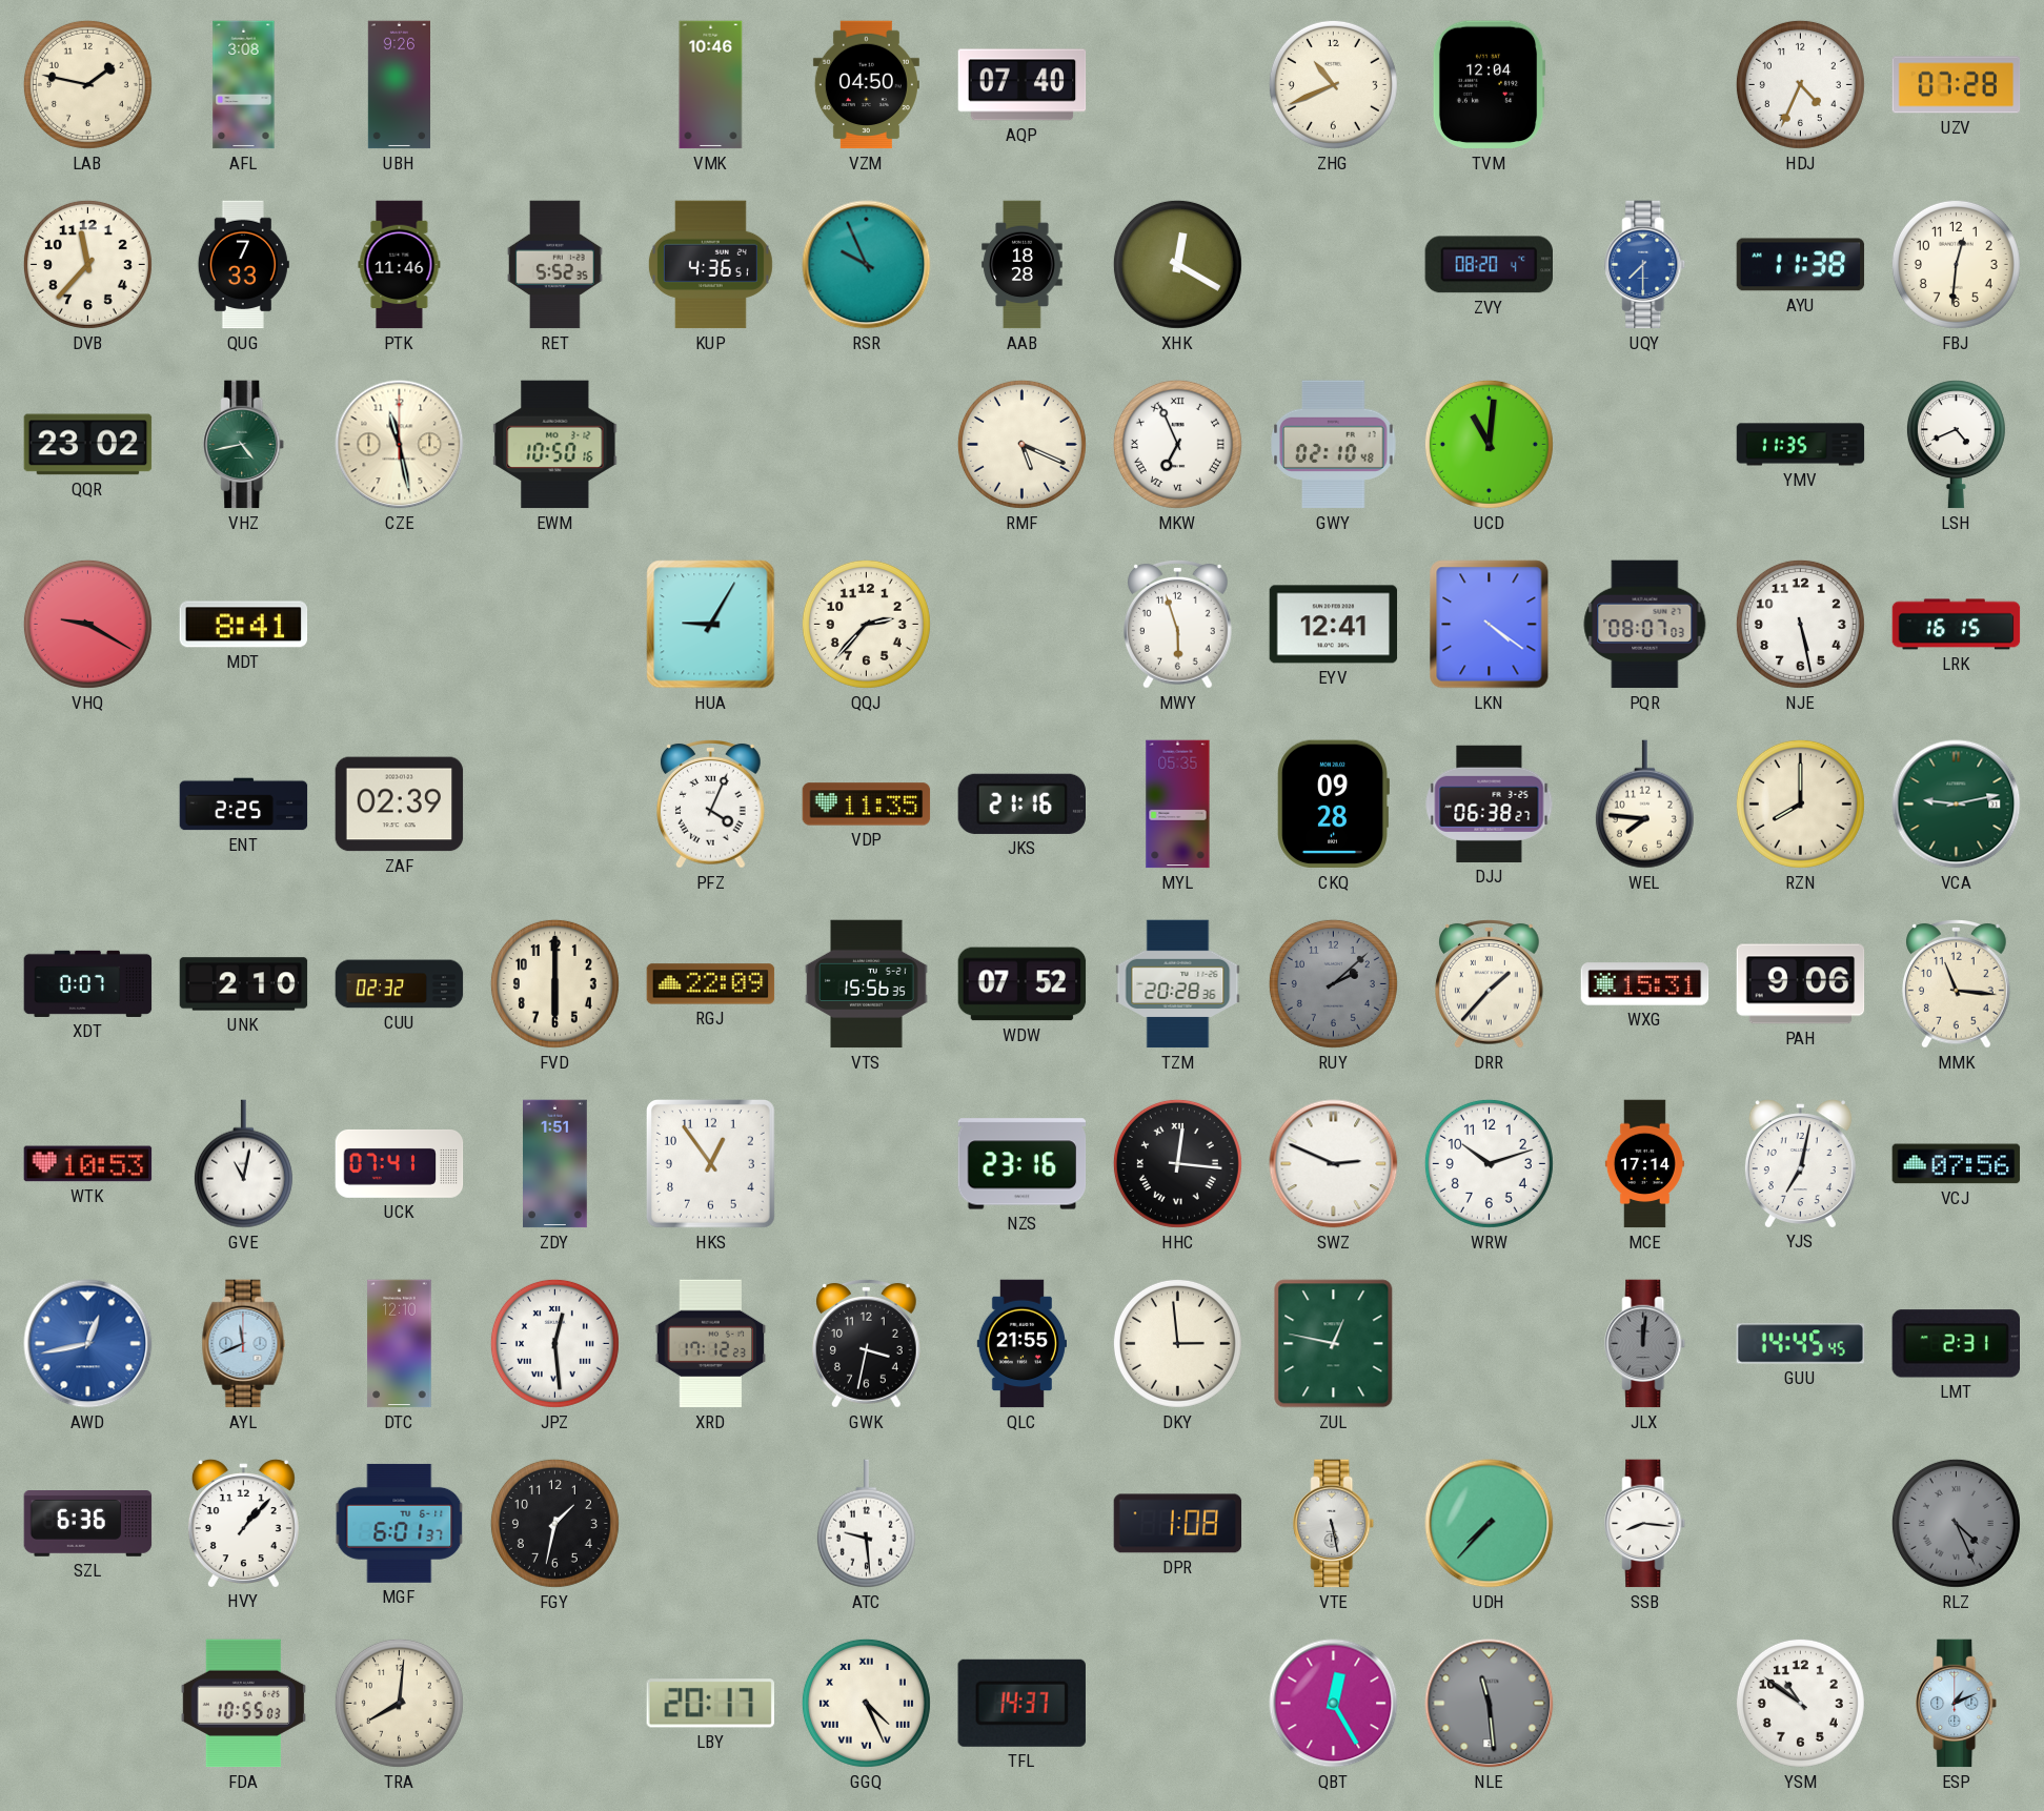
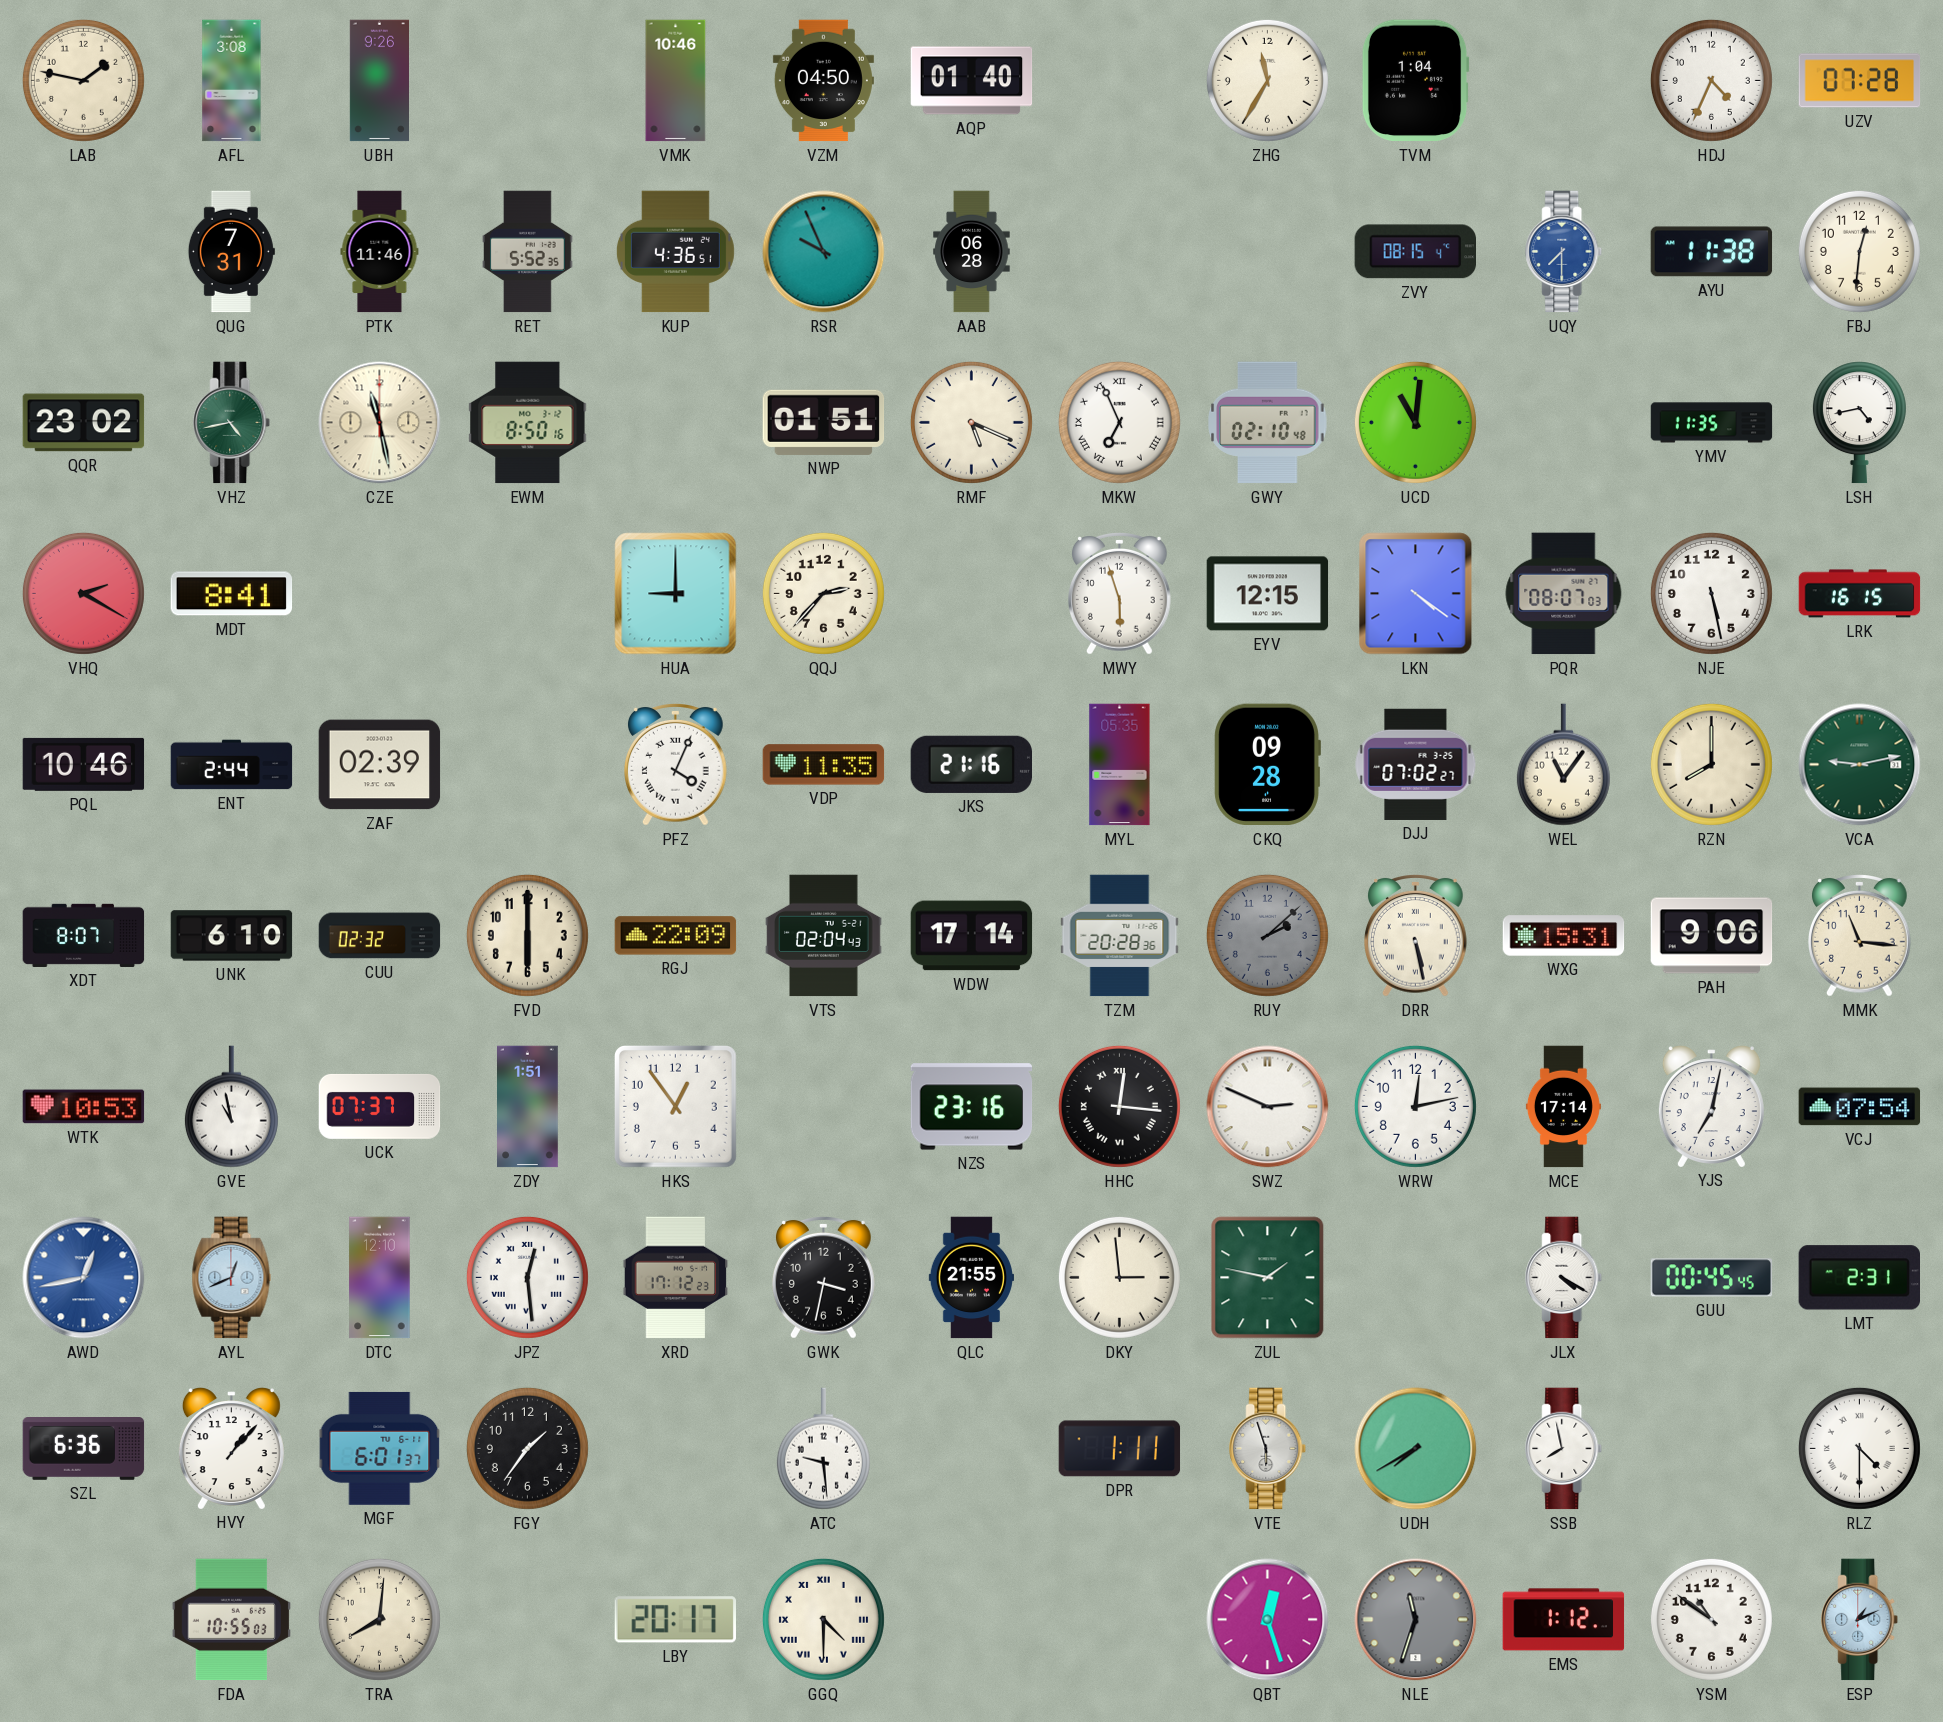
AQP: 07:40 -> 01:40 (972, 81)
ZHG: 10:41 -> 11:35 (1267, 80)
TVM: 12:04 -> 1:04 (1415, 81)
DVB: 11:37 -> none (87, 264)
QUG: 7:33 -> 7:31 (231, 252)
AAB: 18:28 -> 06:28 (972, 252)
XHK: 12:20 -> none (1177, 264)
ZVY: 08:20 -> 08:15 (1415, 252)
EWM: 10:50 -> 8:50 (528, 423)
NWP: none -> 01:51 (824, 422)
LSH: 4:41 -> 4:43 (1859, 423)
VHQ: 9:20 -> 2:20 (83, 593)
HUA: 9:05 -> 9:00 (676, 594)
EYV: 12:41 -> 12:15 (1268, 594)
PQL: none -> 10:46 (84, 764)
ENT: 2:25 -> 2:44 (232, 765)
DJJ: 06:38 -> 07:02 (1416, 764)
WEL: 7:46 -> 11:06 (1563, 765)
XDT: 0:07 -> 8:07 (84, 935)
UNK: 2:10 -> 6:10 (232, 936)
VTS: 15:56 -> 02:04 (824, 936)
WDW: 07:52 -> 17:14 (972, 936)
DRR: 1:37 -> 5:28 (1416, 936)
GVE: 11:02 -> 10:58 (231, 1107)
UCK: 07:41 -> 07:37 (380, 1106)
WRW: 10:12 -> 12:13 (1415, 1106)
VCJ: 07:56 -> 07:54 (1860, 1107)
AYL: 11:41 -> 12:41 (232, 1278)
ZUL: 12:47 -> 1:47 (1268, 1278)
JLX: 12:01 -> 4:20 (1564, 1278)
JLX dial: grey -> white (1564, 1278)
GUU: 14:45 -> 00:45 (1712, 1278)
FGY: 1:32 -> 1:36 (527, 1448)
DPR: 1:08 -> 1:11 (1120, 1449)
VTE: 5:28 -> 5:57 (1268, 1449)
UDH: 7:37 -> 7:40 (1416, 1449)
SSB: 8:16 -> 7:58 (1564, 1449)
RLZ: 4:26 -> 4:30 (1859, 1448)
RLZ dial: grey -> white (1859, 1448)
GGQ: 4:26 -> 4:30 (823, 1619)
TFL: 14:37 -> none (1021, 1703)
QBT: 12:25 -> 12:27 (1268, 1620)
NLE: 11:29 -> 11:33 (1416, 1620)
EMS: none -> 1:12 (1564, 1620)
